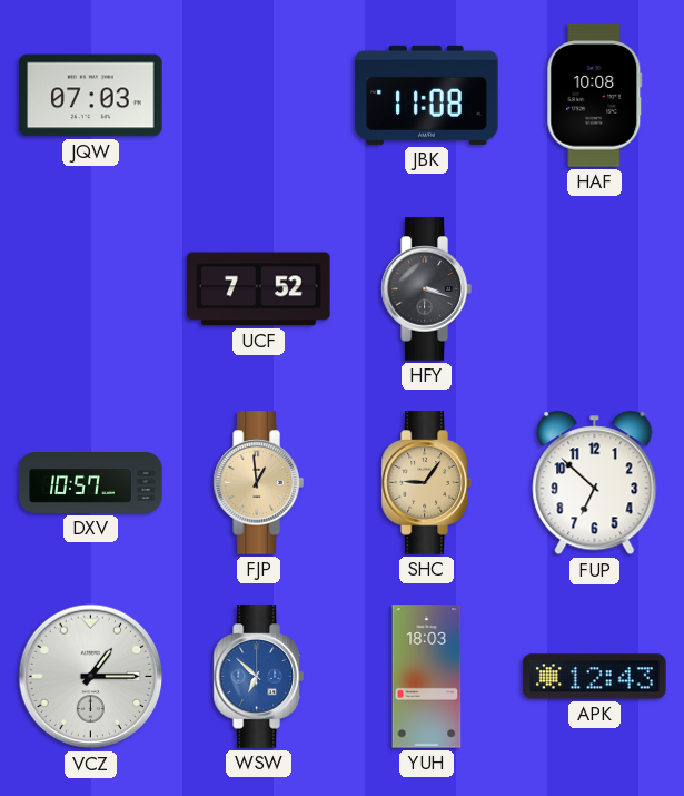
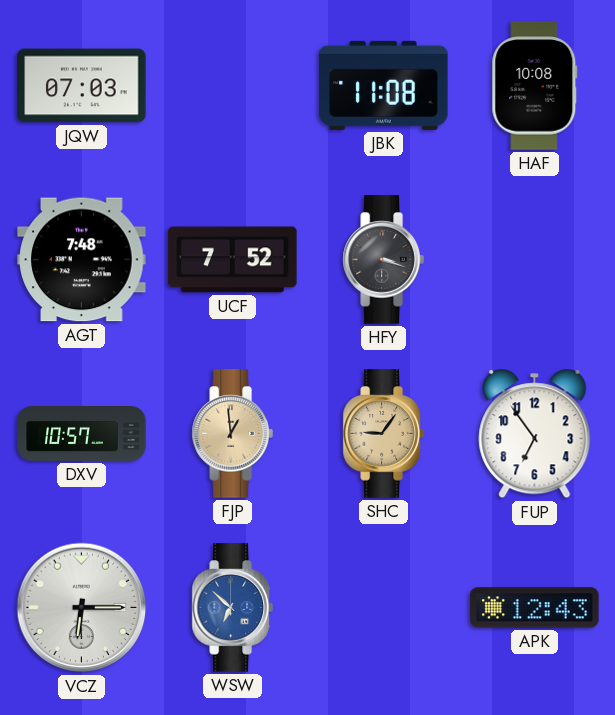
AGT: none -> 7:48 (82, 260)
FUP: 6:52 -> 6:54 (535, 434)
VCZ: 1:15 -> 6:15 (82, 608)
YUH: 18:03 -> none (427, 677)
